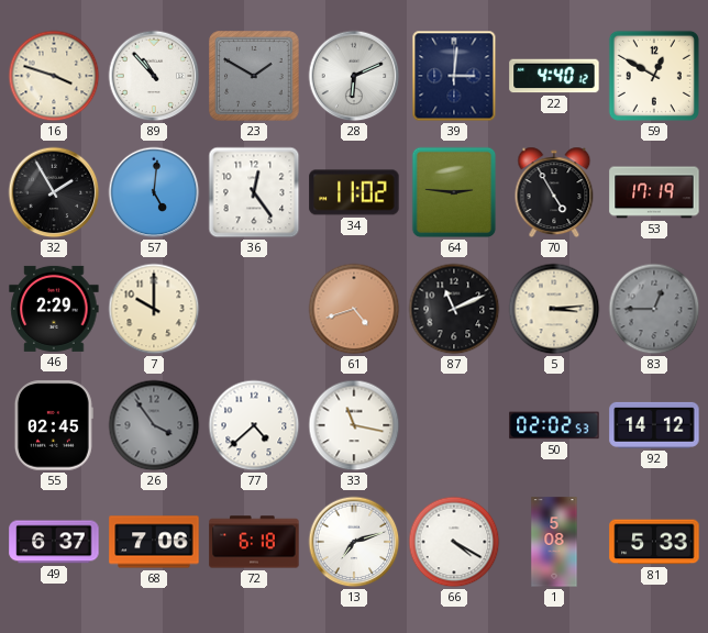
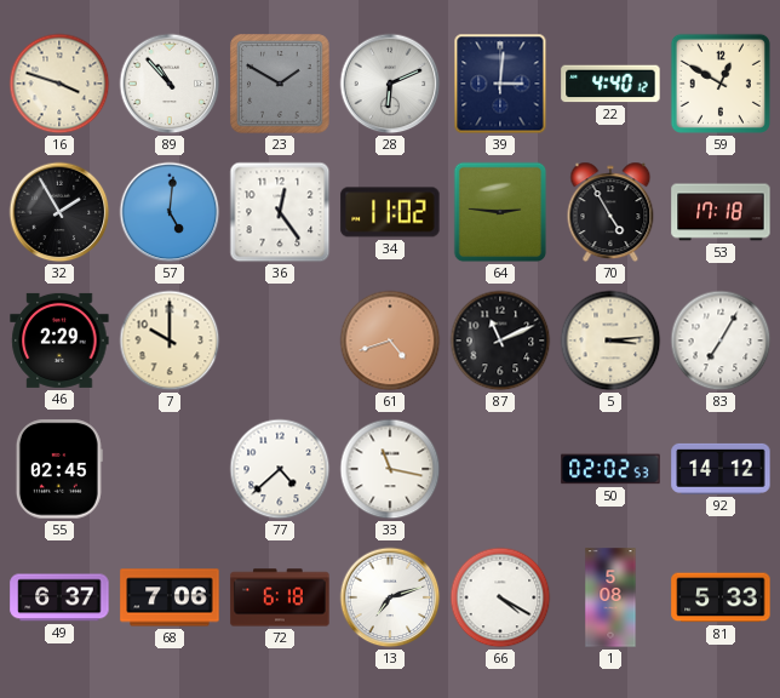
53: 17:19 -> 17:18 (721, 212)
83: 12:45 -> 7:05 (721, 341)
83 dial: grey -> white (721, 341)
26: 3:54 -> none (154, 425)
